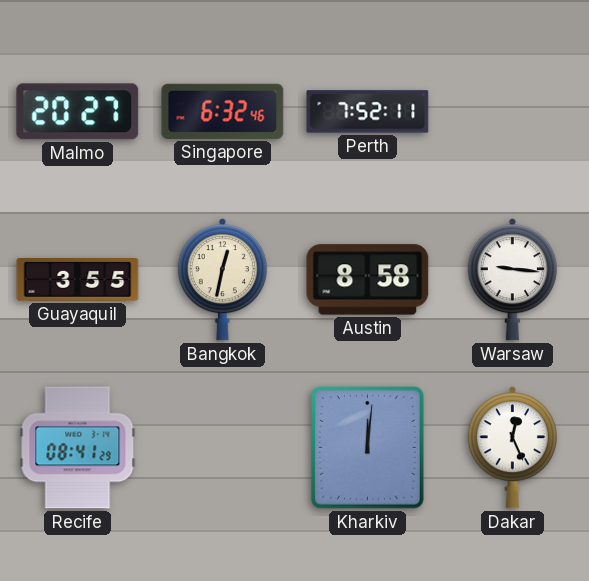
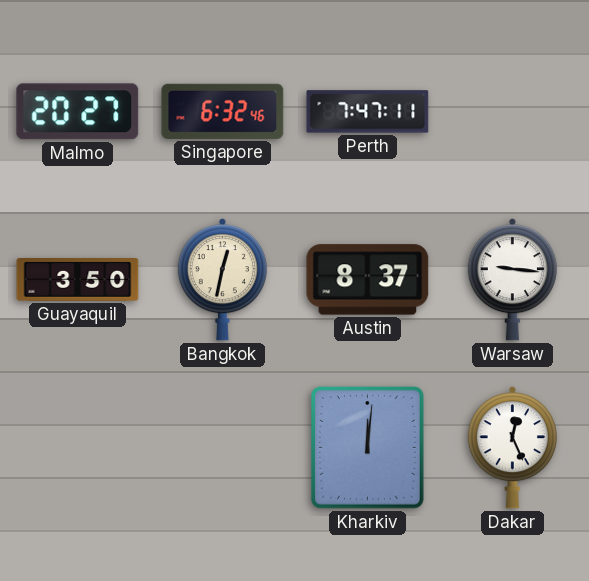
Perth: 7:52 -> 7:47 (368, 112)
Guayaquil: 3:55 -> 3:50 (78, 280)
Austin: 8:58 -> 8:37 (368, 280)
Recife: 08:41 -> none (78, 448)
